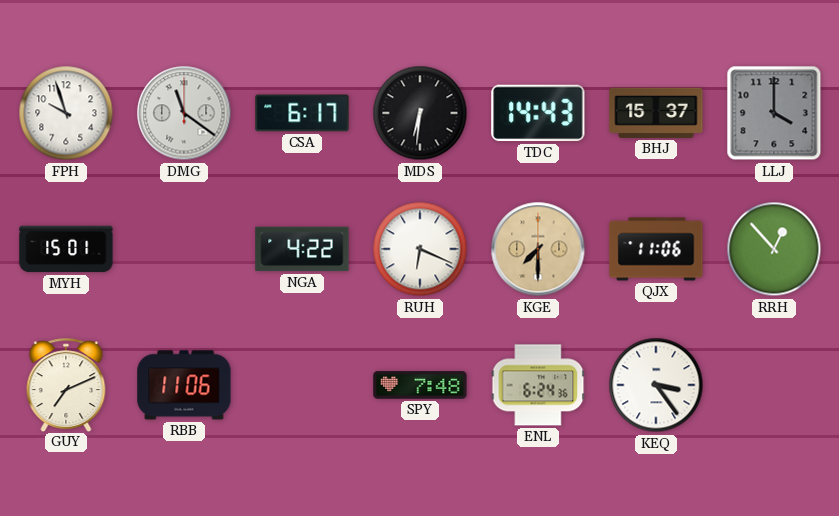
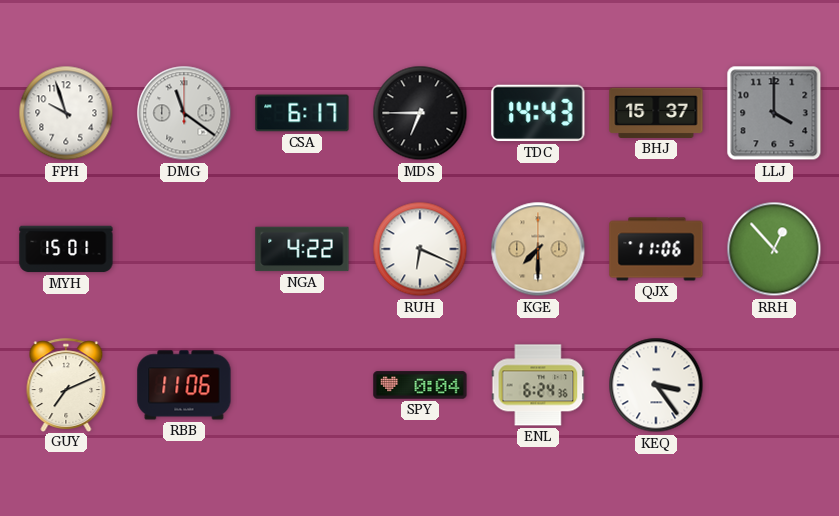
MDS: 6:31 -> 6:45 (420, 113)
SPY: 7:48 -> 0:04 (420, 385)
